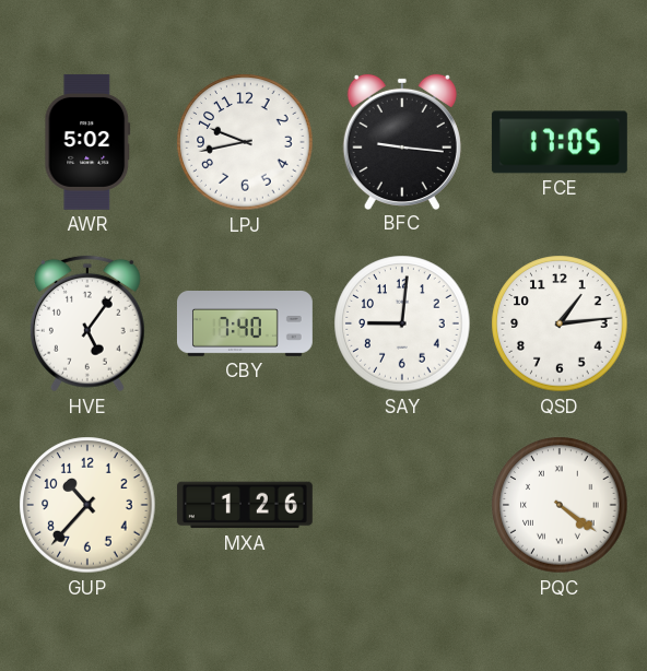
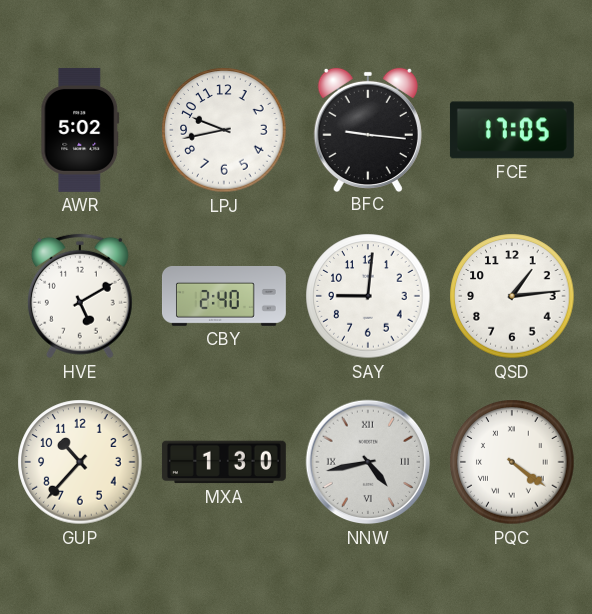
HVE: 5:06 -> 5:10 (80, 296)
CBY: 7:40 -> 2:40 (224, 297)
MXA: 1:26 -> 1:30 (224, 462)
NNW: none -> 4:43 (368, 462)
